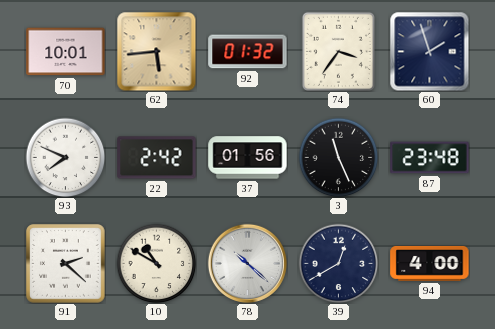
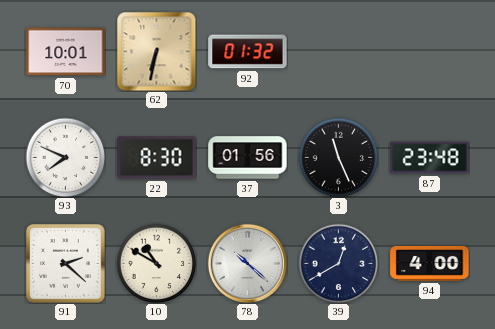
62: 5:44 -> 6:32 (156, 51)
74: 3:36 -> none (338, 51)
60: 1:57 -> none (429, 51)
22: 2:42 -> 8:30 (157, 158)
